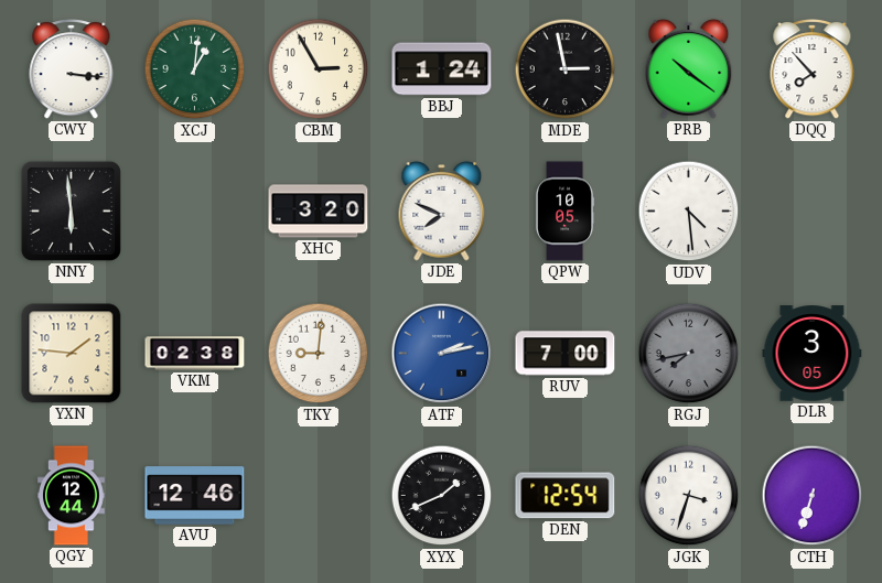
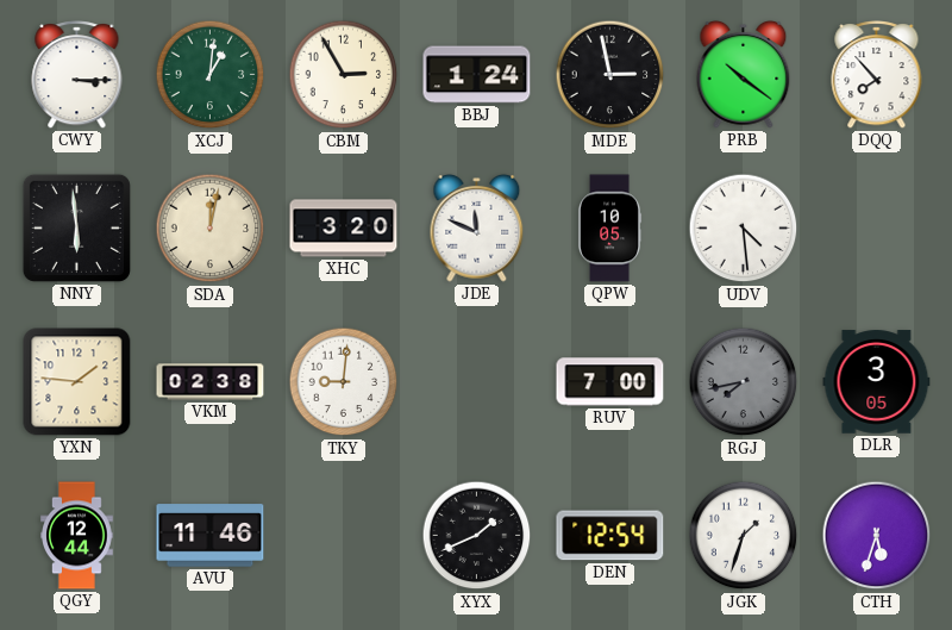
CWY: 3:16 -> 3:15 (77, 75)
SDA: none -> 12:02 (211, 229)
JDE: 7:49 -> 11:49 (477, 227)
ATF: 2:13 -> none (442, 354)
AVU: 12:46 -> 11:46 (211, 536)
JGK: 3:33 -> 1:33 (744, 536)
CTH: 6:33 -> 5:33 (877, 536)
